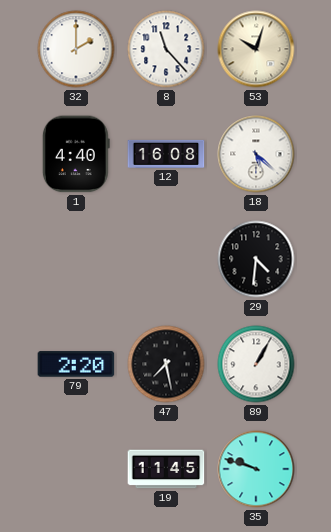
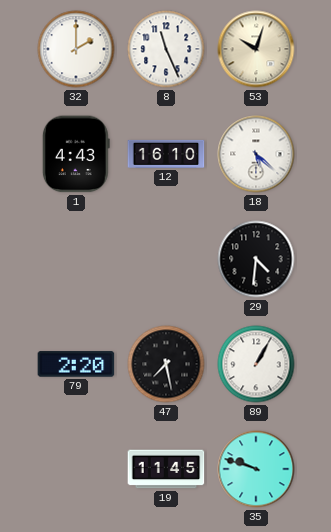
8: 11:23 -> 11:26 (166, 49)
1: 4:40 -> 4:43 (76, 154)
12: 16:08 -> 16:10 (166, 154)
